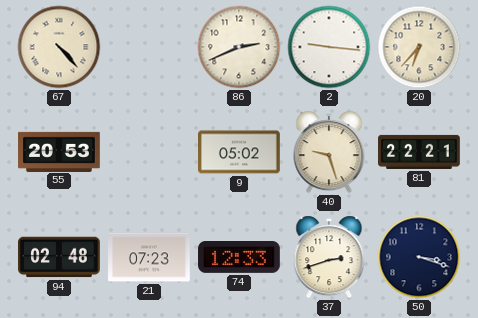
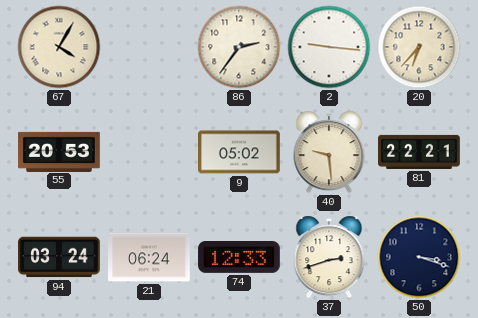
67: 4:23 -> 4:05 (59, 47)
86: 2:41 -> 2:36 (239, 47)
40: 9:27 -> 9:29 (329, 152)
94: 02:48 -> 03:24 (59, 257)
21: 07:23 -> 06:24 (149, 257)
